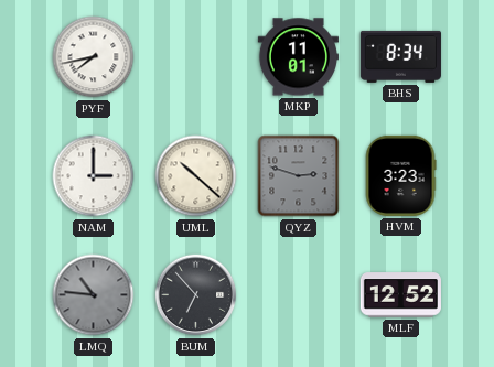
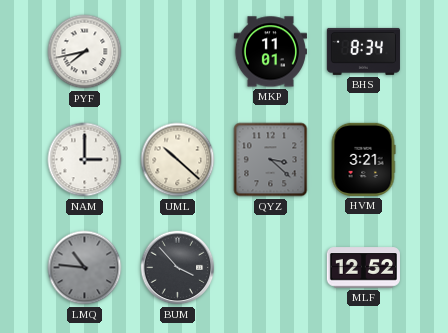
QYZ: 2:48 -> 3:22 (271, 160)
HVM: 3:23 -> 3:21 (363, 159)
BUM: 6:53 -> 3:53 (178, 268)
